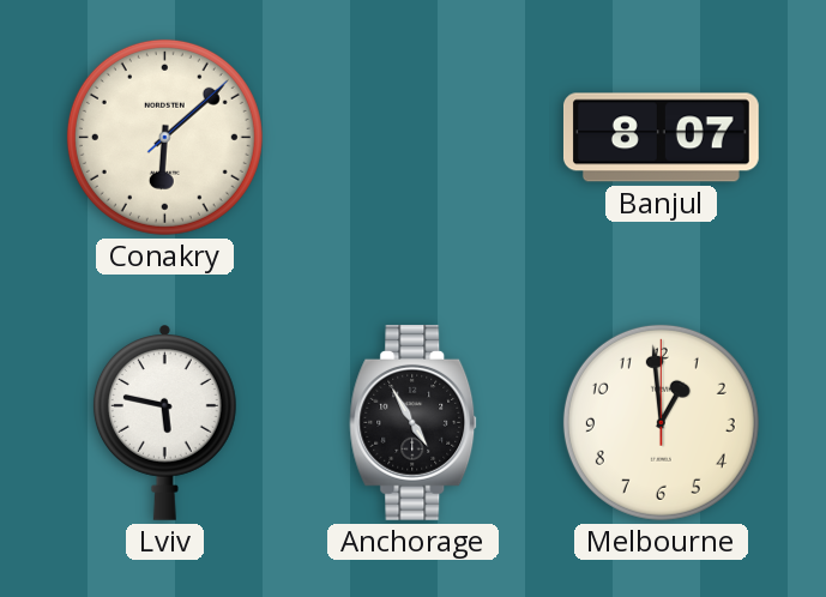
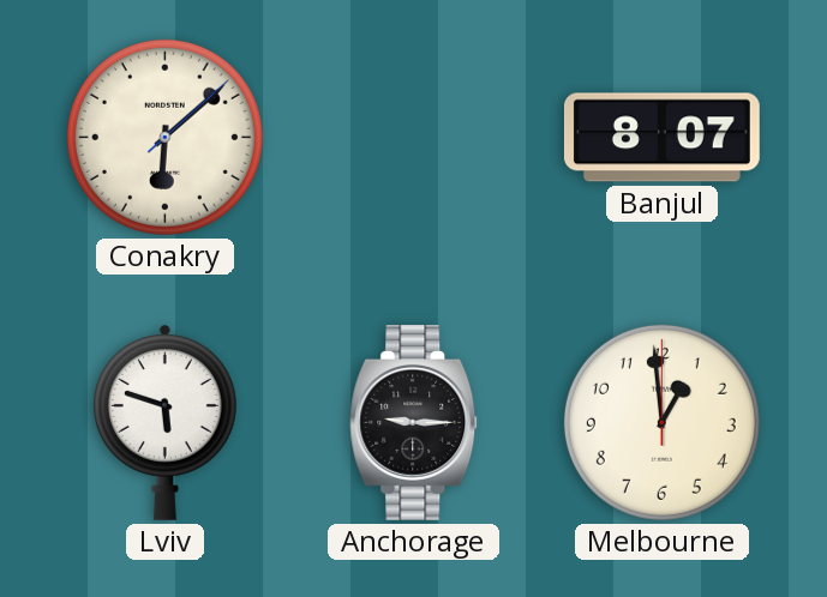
Lviv: 5:47 -> 5:48 (164, 422)
Anchorage: 4:55 -> 9:15 (414, 422)
